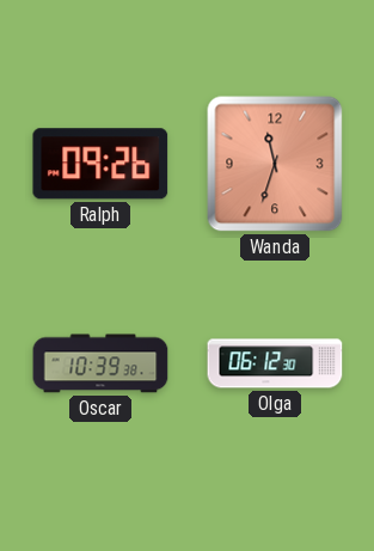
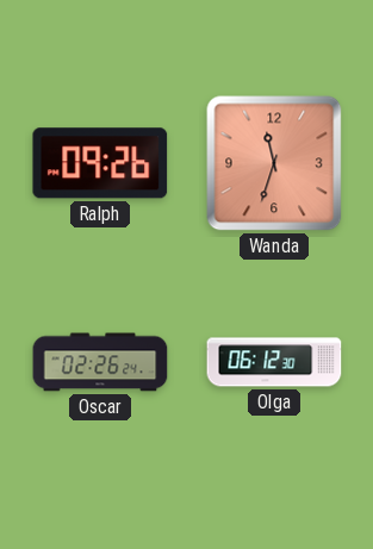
Oscar: 10:39 -> 02:26 (100, 362)
